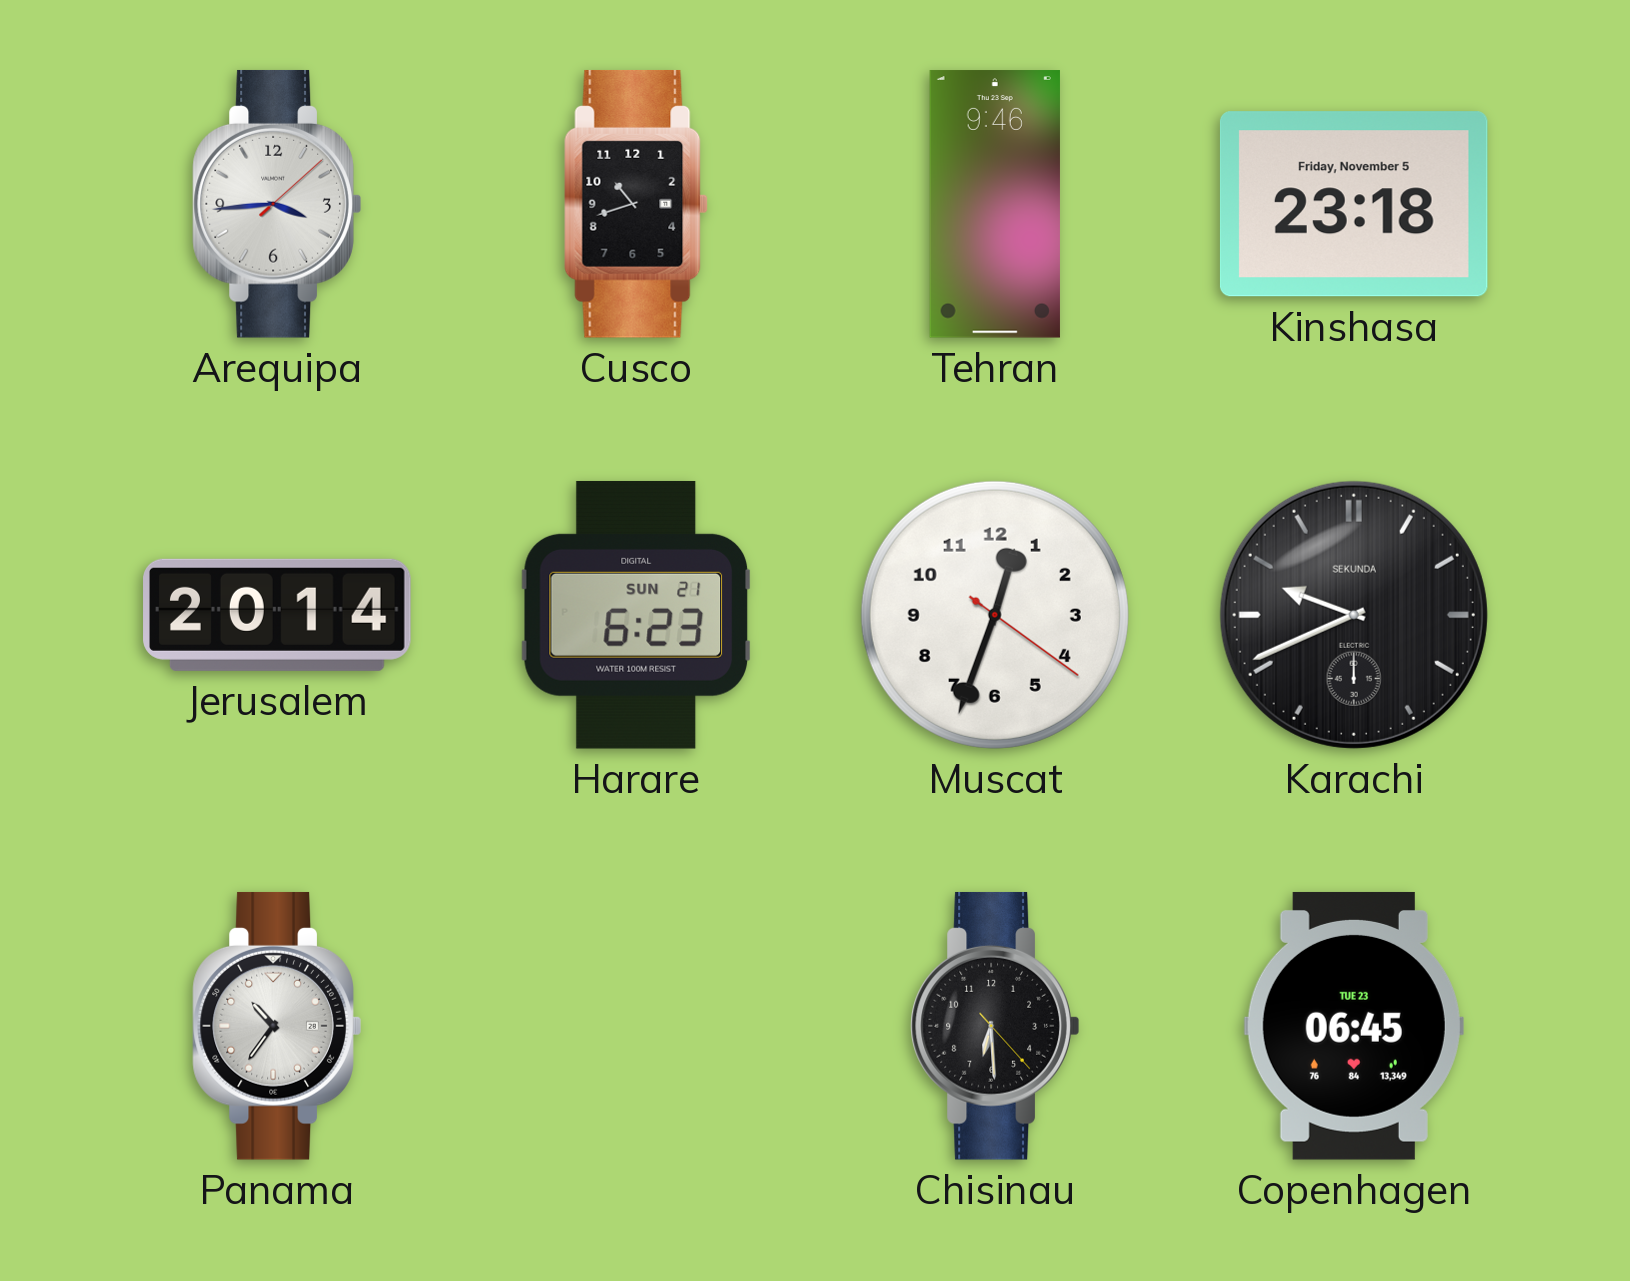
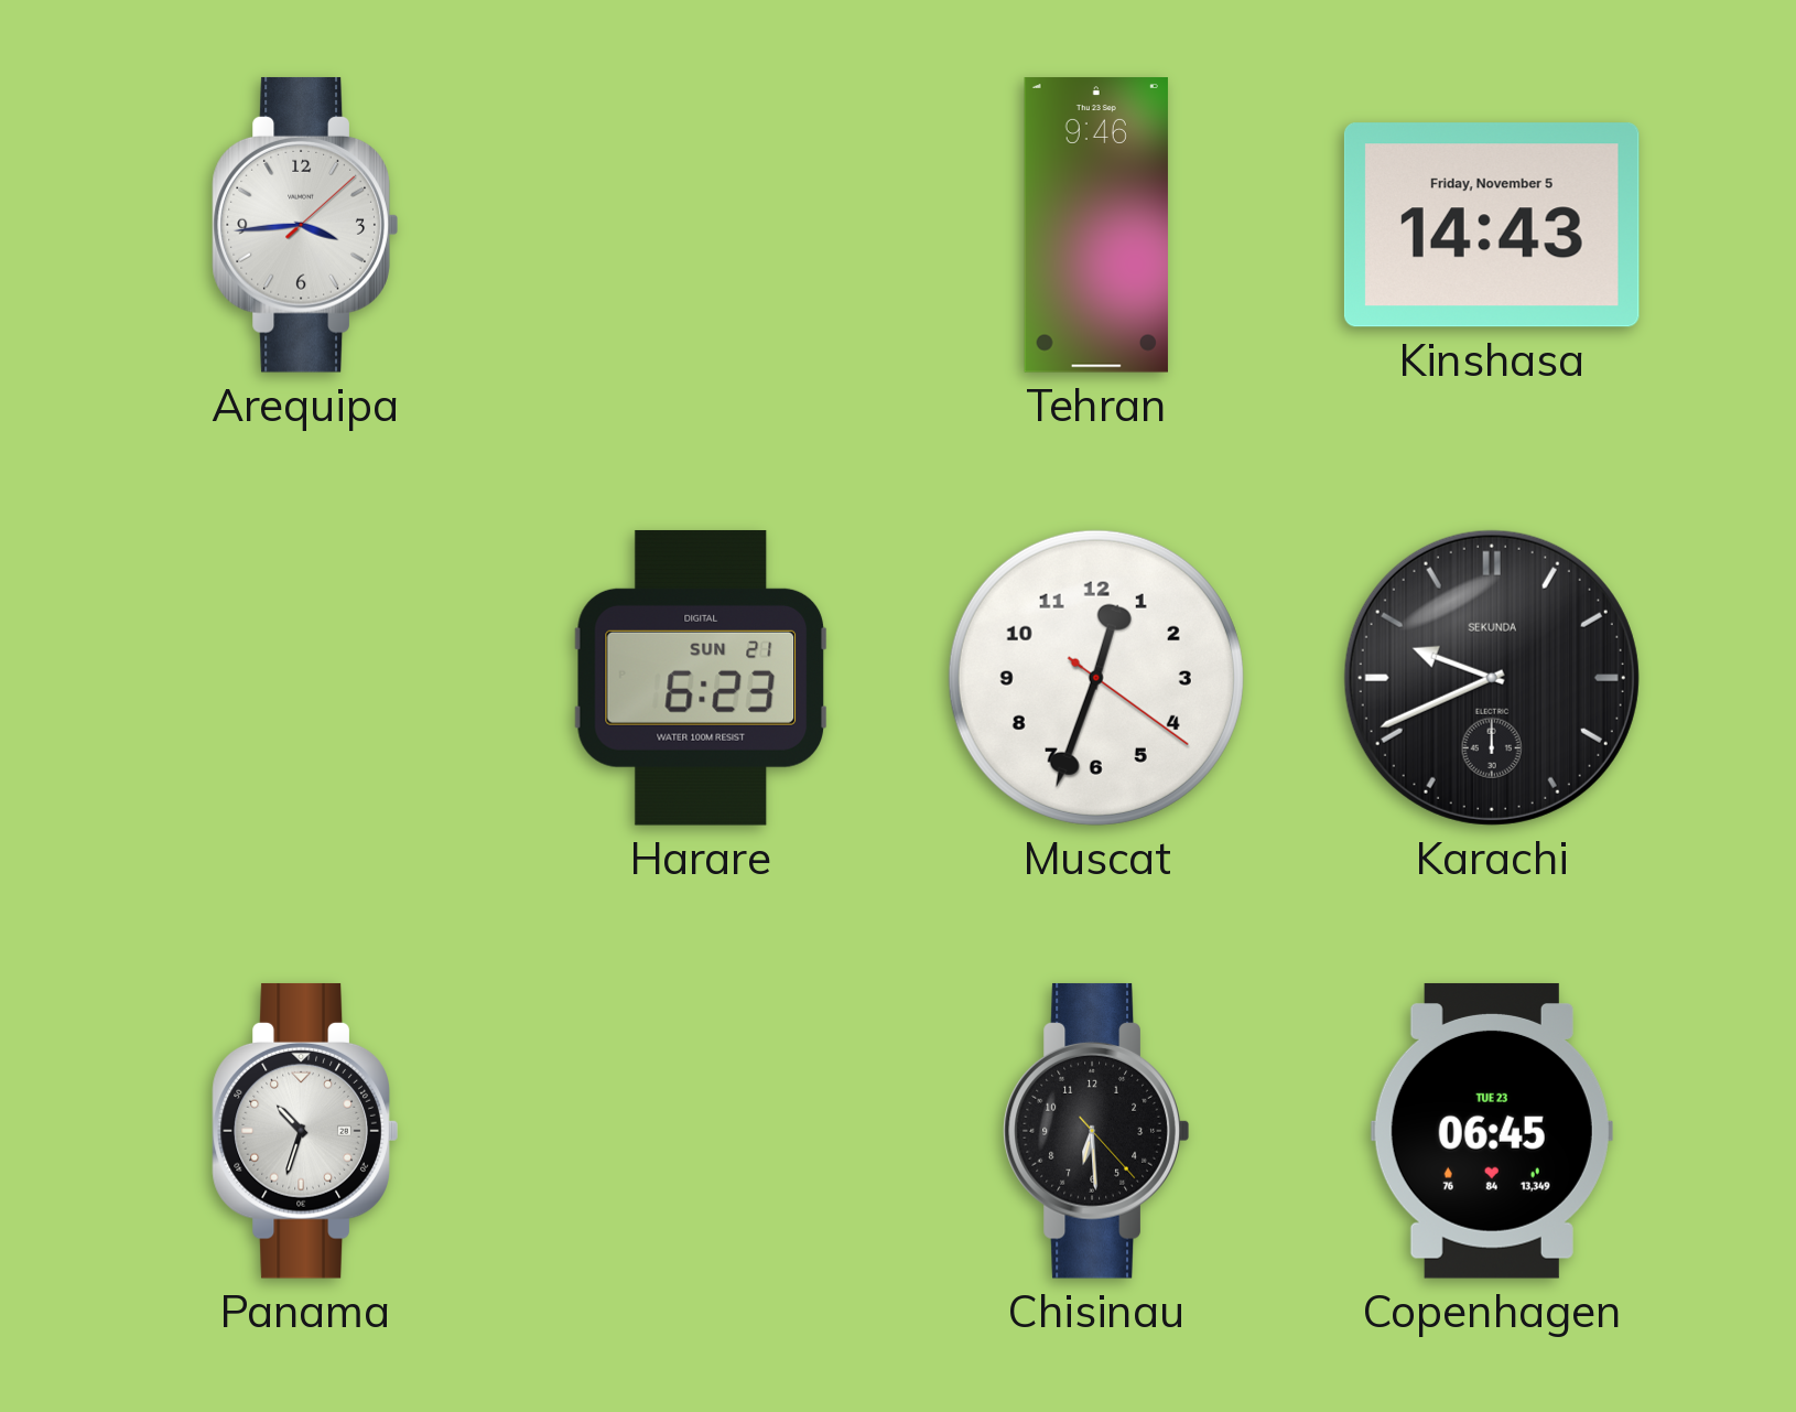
Cusco: 10:42 -> none (636, 204)
Kinshasa: 23:18 -> 14:43 (1492, 225)
Jerusalem: 20:14 -> none (277, 615)
Panama: 10:36 -> 10:33 (305, 1131)
